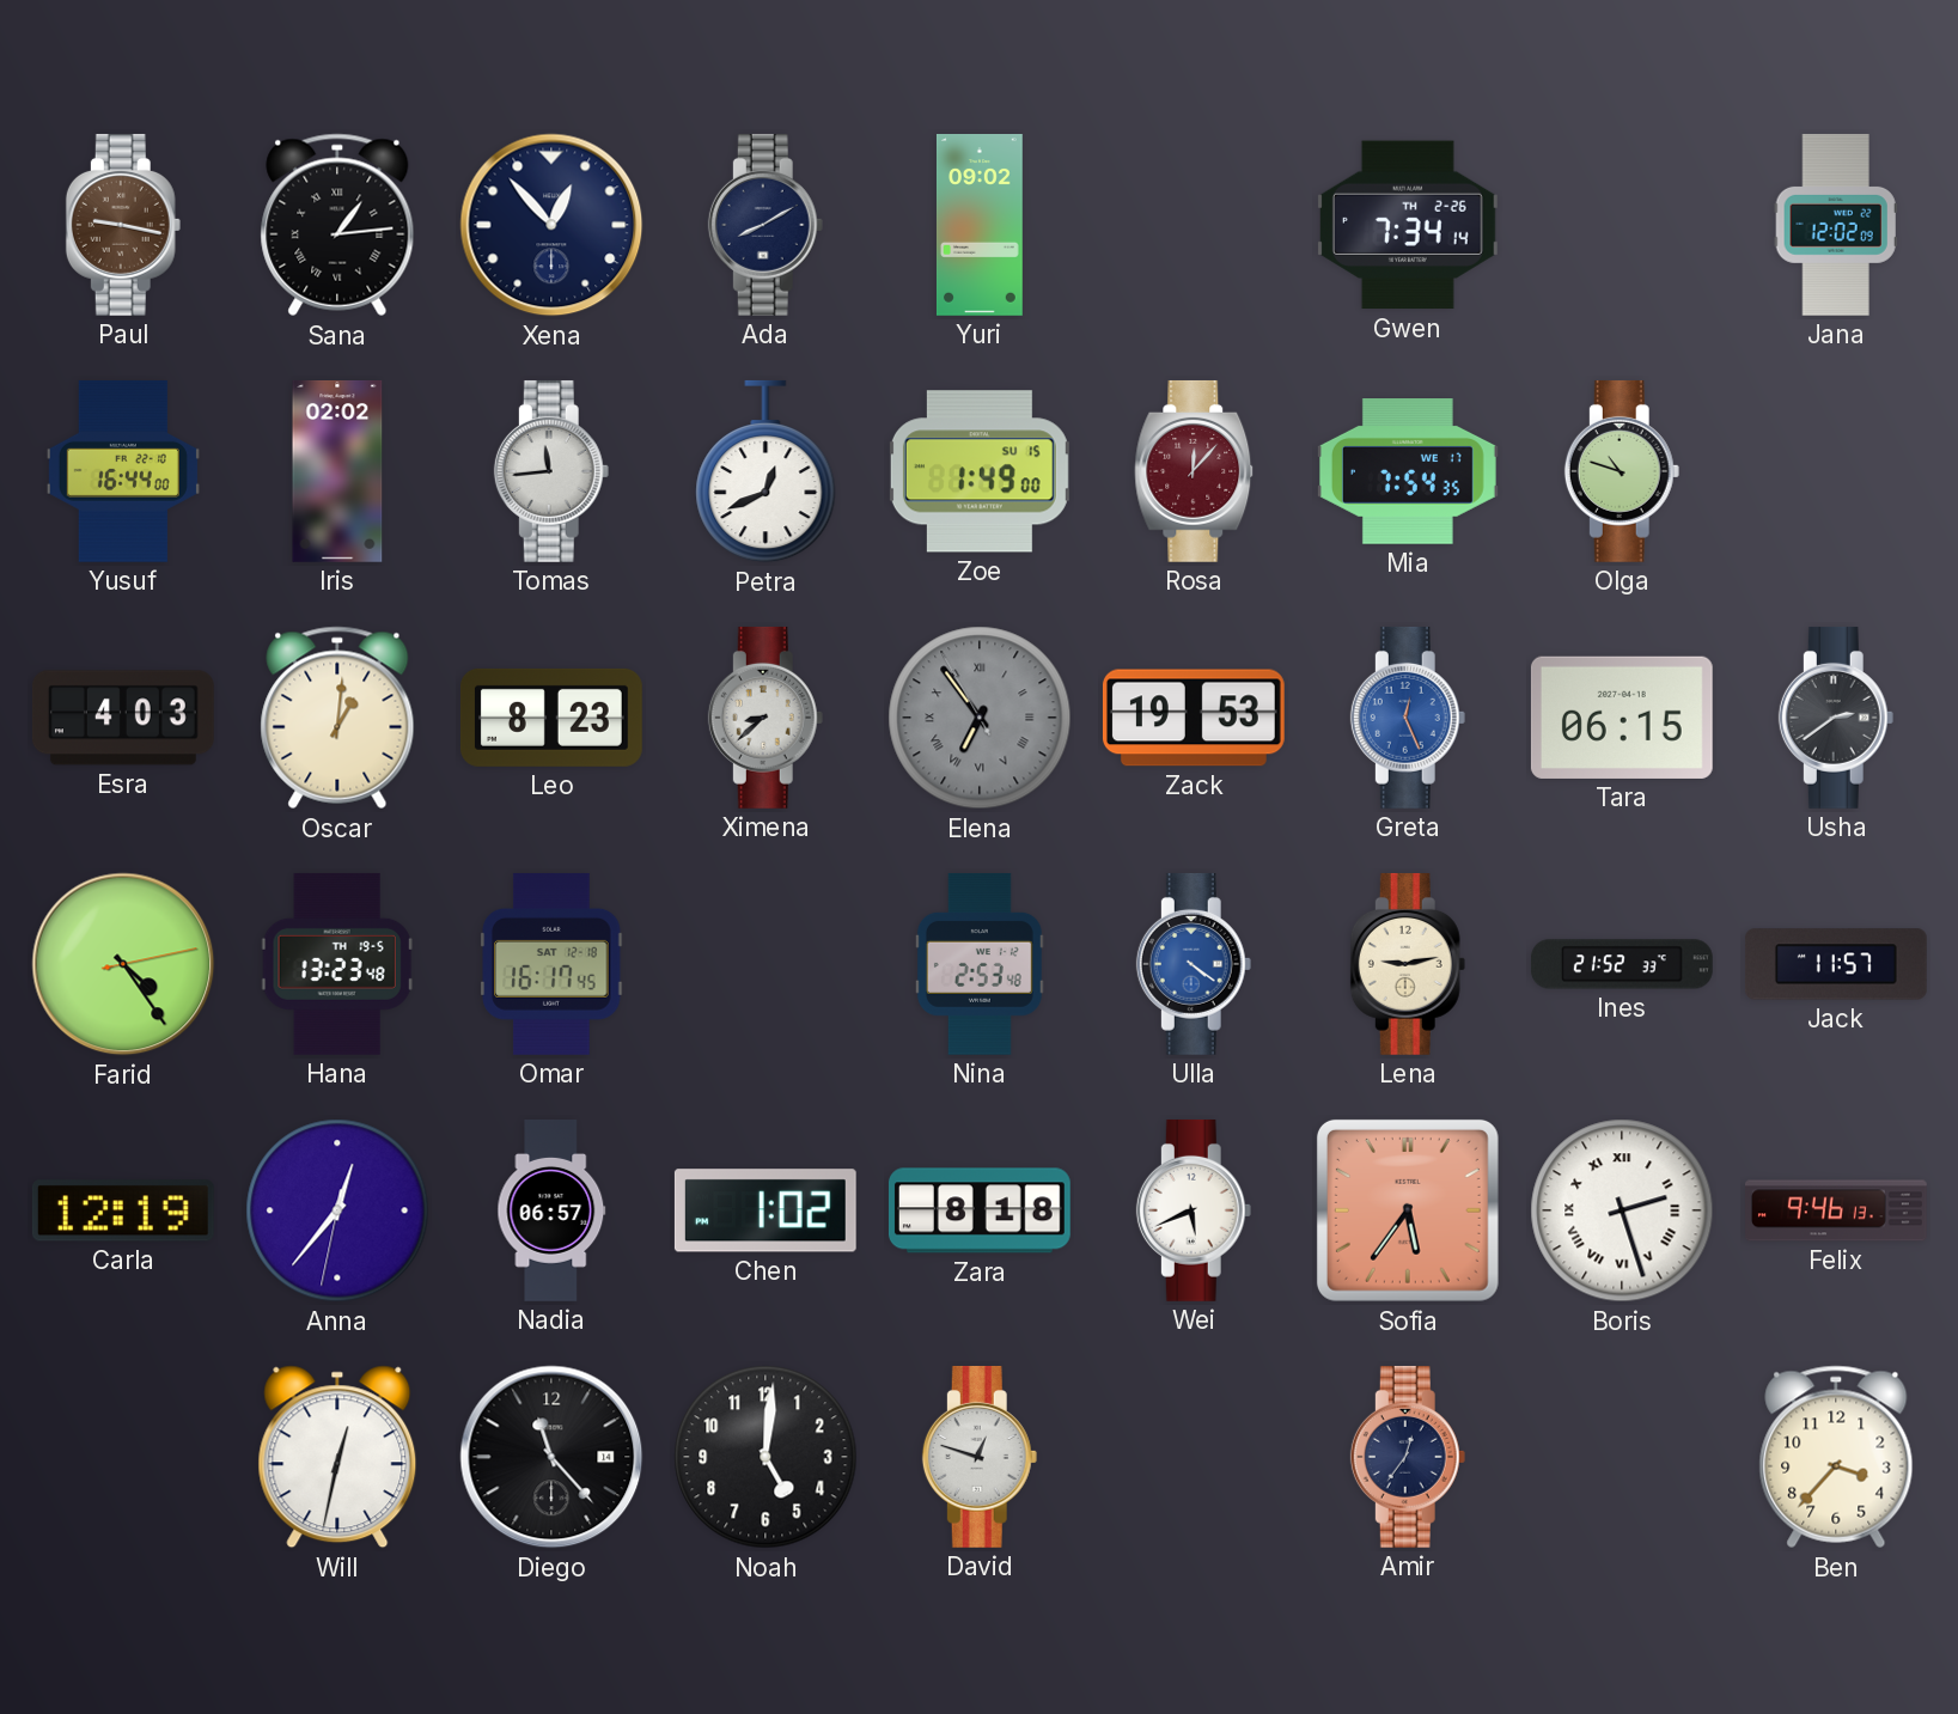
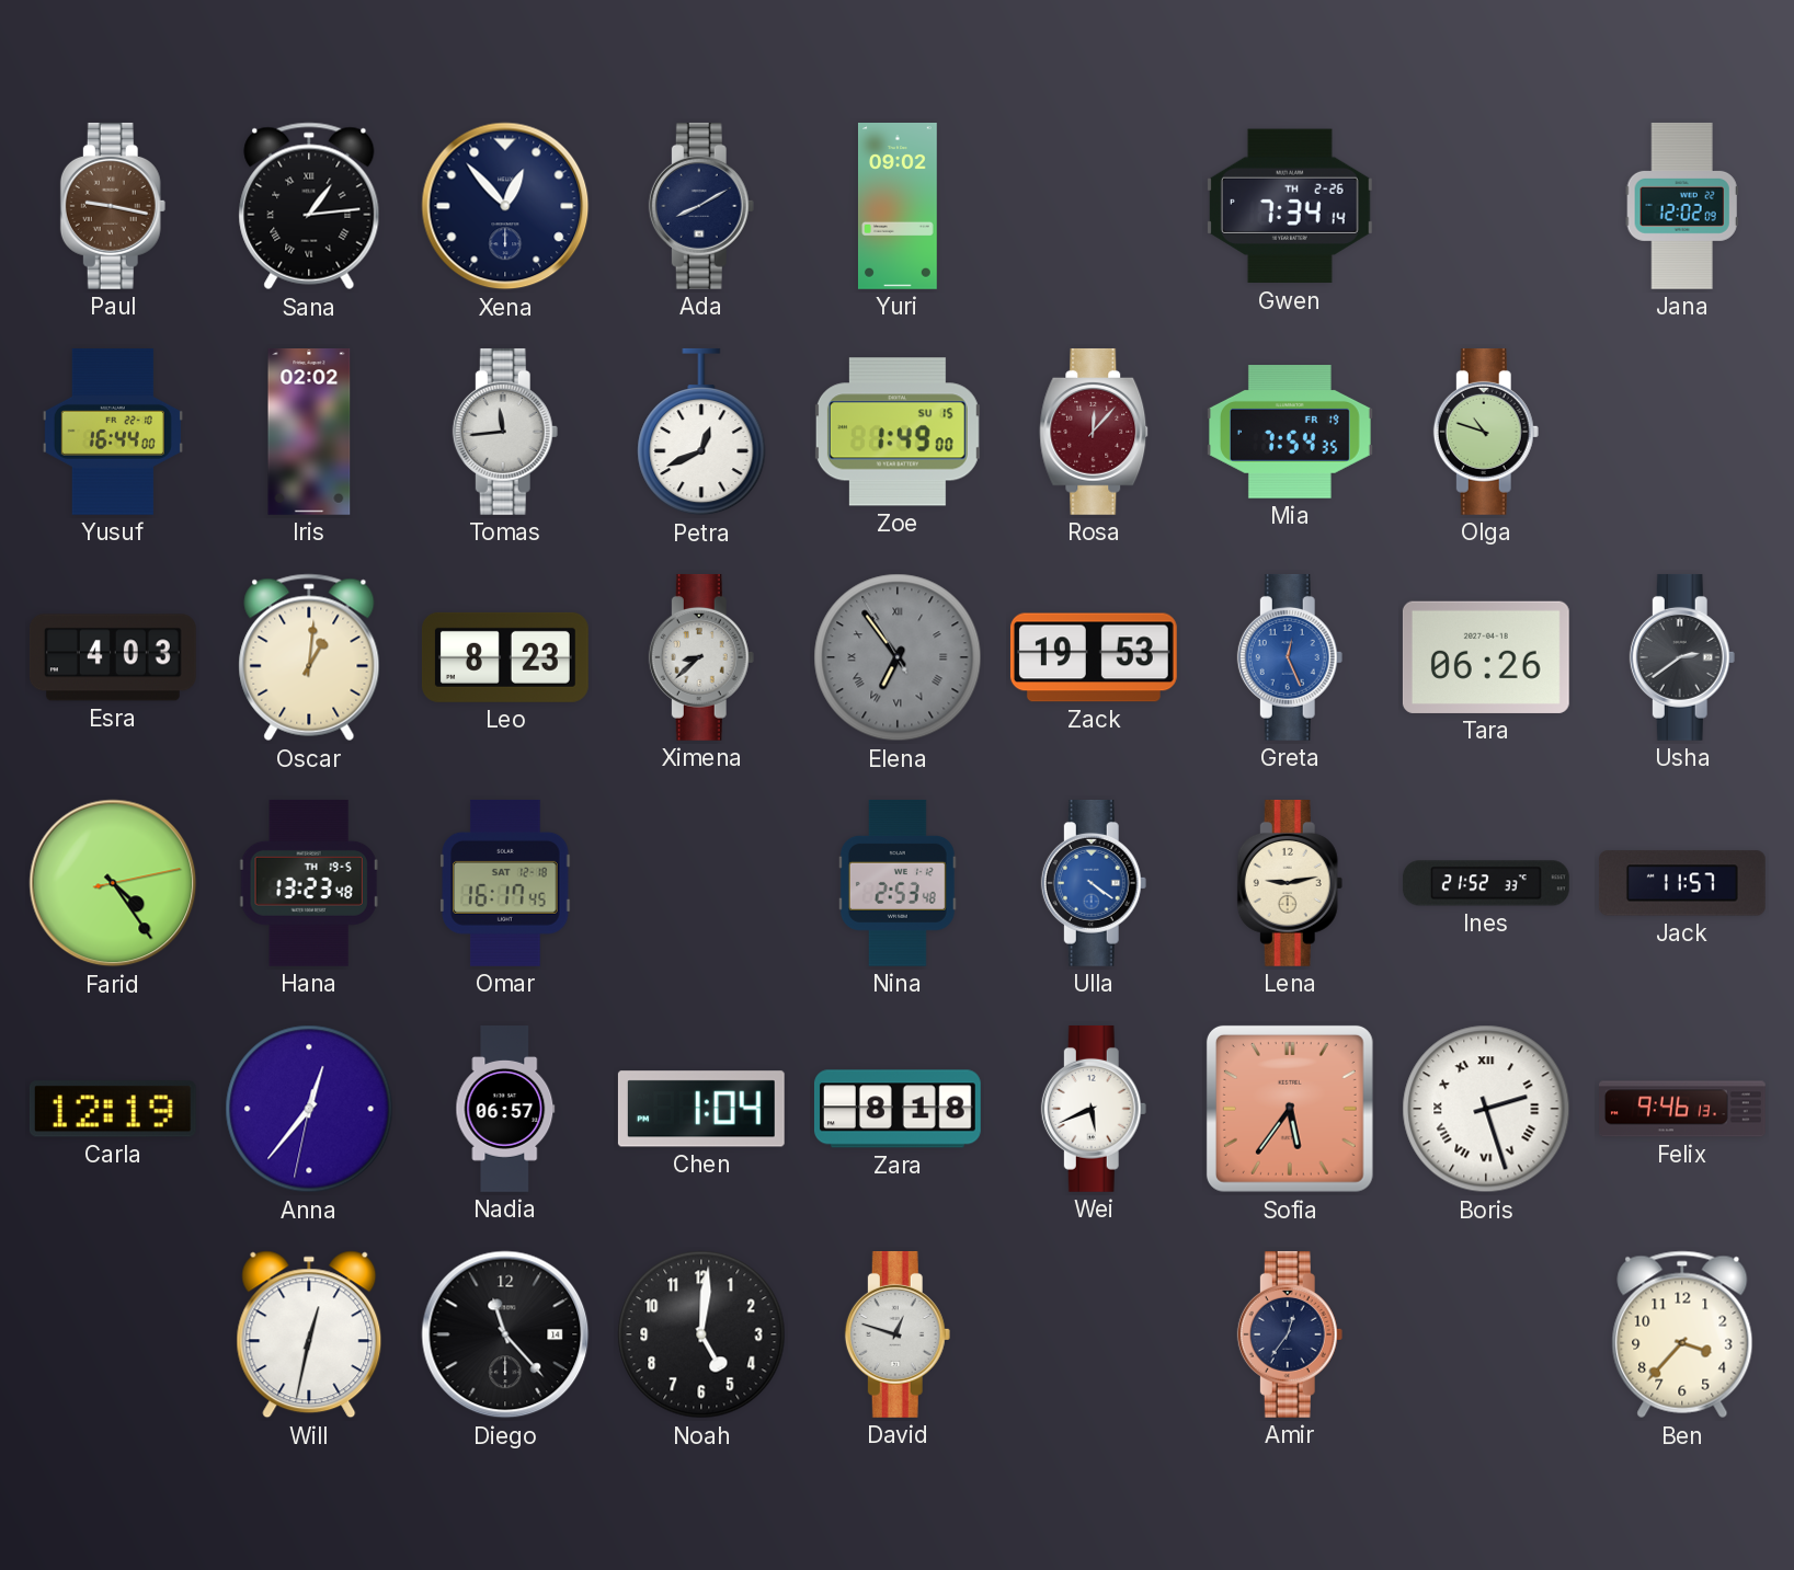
Mia date: WE 17 -> FR 19 (1290, 433)
Tara: 06:15 -> 06:26 (1486, 657)
Chen: 1:02 -> 1:04 (701, 1109)
